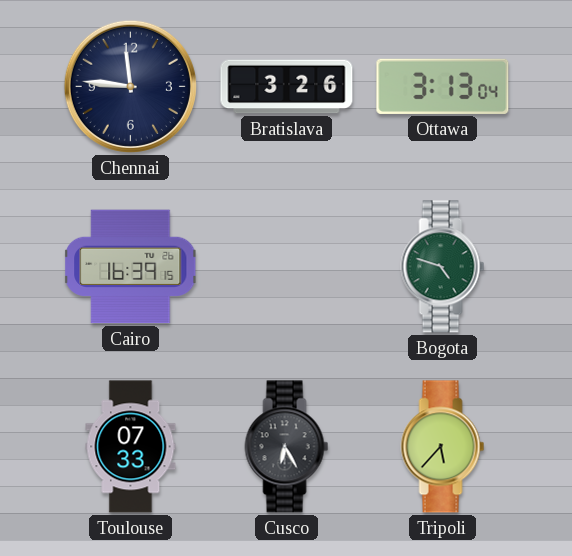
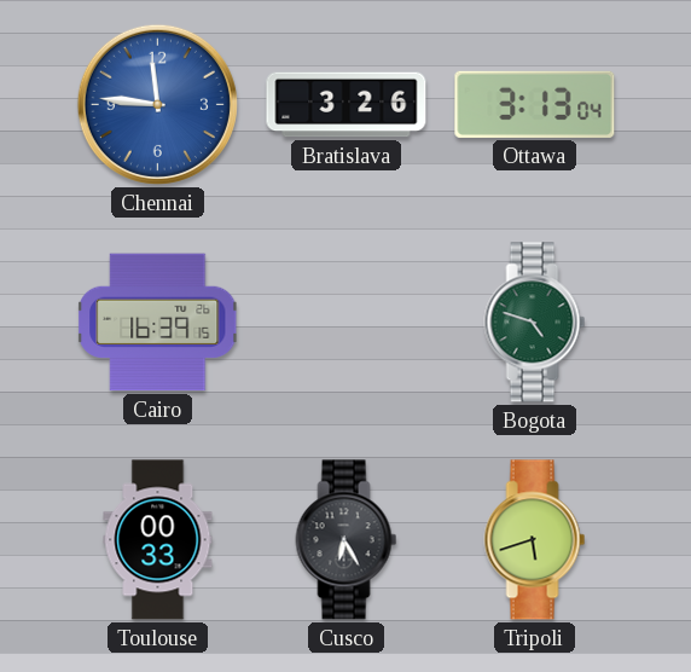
Chennai dial: navy -> blue (157, 104)
Toulouse: 07:33 -> 00:33 (158, 540)
Tripoli: 5:37 -> 5:42 (535, 540)
